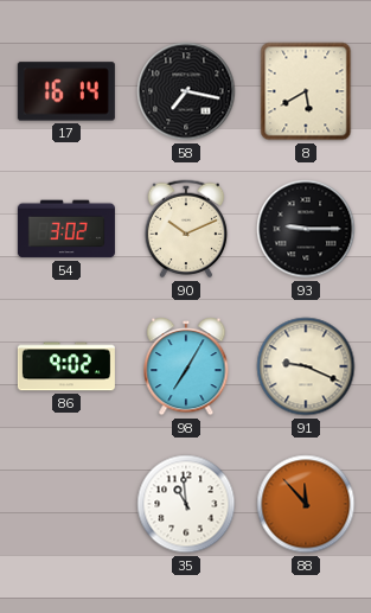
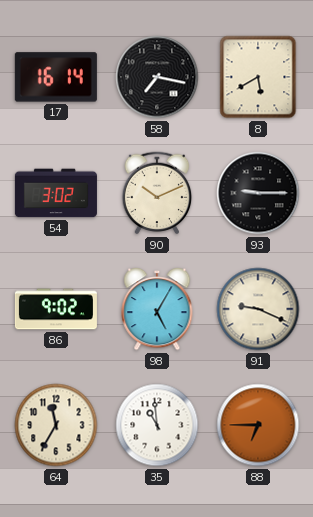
98: 7:05 -> 5:05 (157, 310)
64: none -> 11:35 (56, 425)
88: 11:53 -> 6:45 (258, 425)
